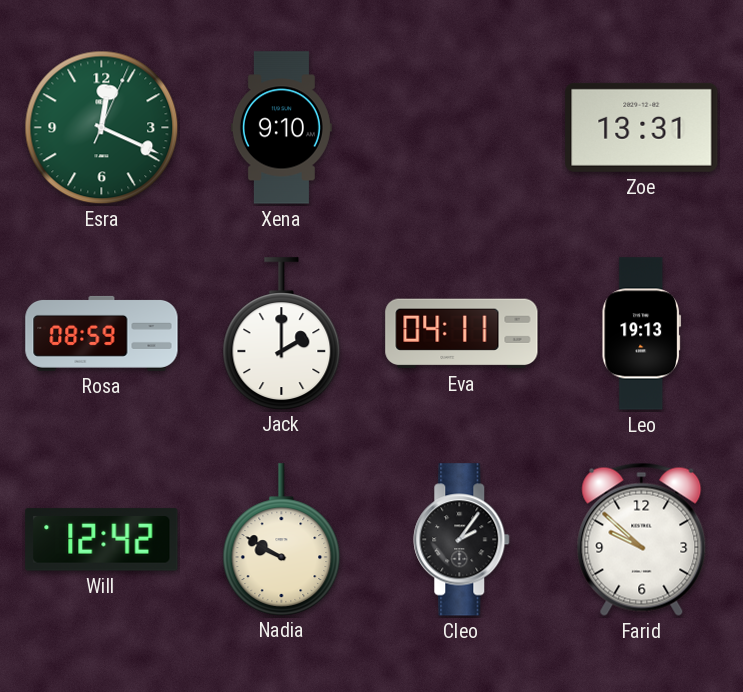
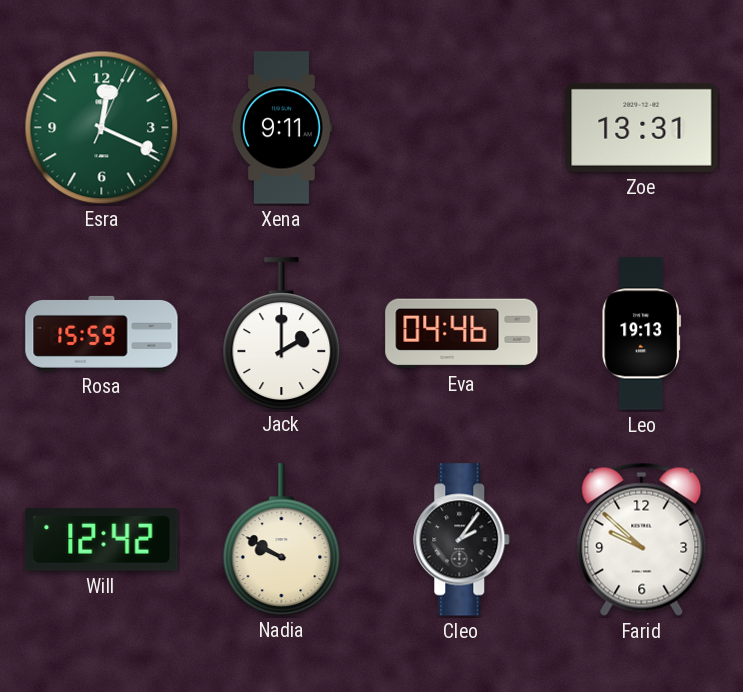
Xena: 9:10 -> 9:11 (281, 128)
Rosa: 08:59 -> 15:59 (102, 333)
Eva: 04:11 -> 04:46 (462, 334)
